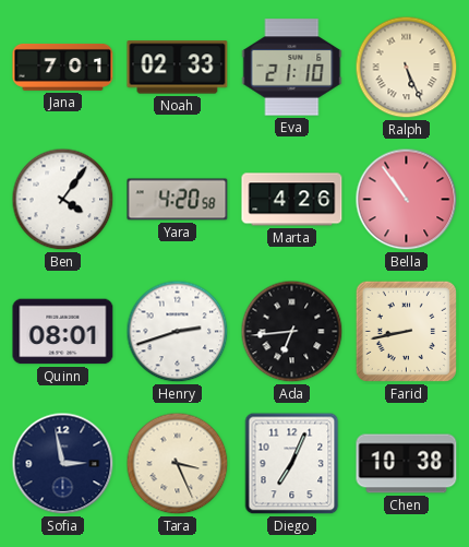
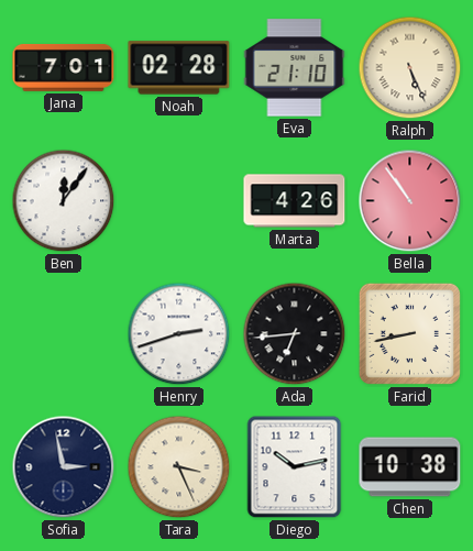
Noah: 02:33 -> 02:28 (179, 68)
Ben: 4:06 -> 12:06 (64, 201)
Yara: 4:20 -> none (178, 200)
Quinn: 08:01 -> none (63, 332)
Diego: 7:04 -> 10:13 (295, 467)
